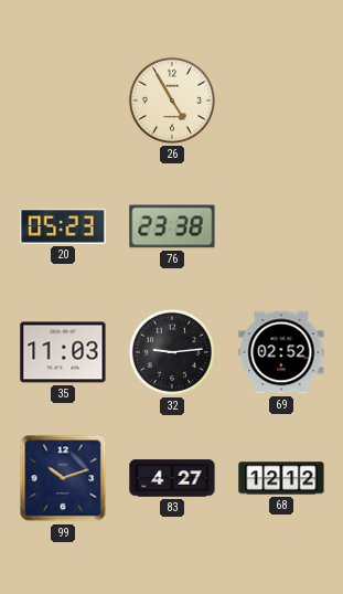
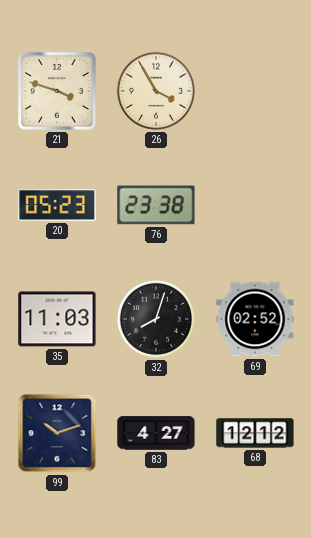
21: none -> 3:48 (57, 91)
26: 4:55 -> 3:55 (156, 91)
32: 9:14 -> 8:03 (156, 319)
